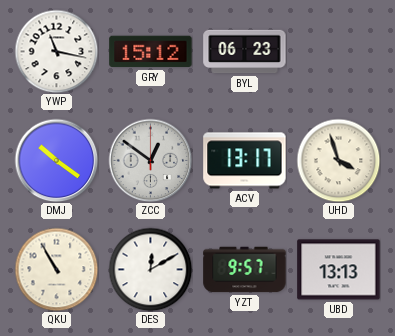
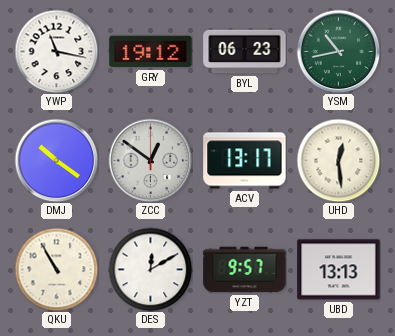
GRY: 15:12 -> 19:12 (151, 52)
YSM: none -> 10:43 (338, 51)
UHD: 3:57 -> 12:29 (338, 160)
